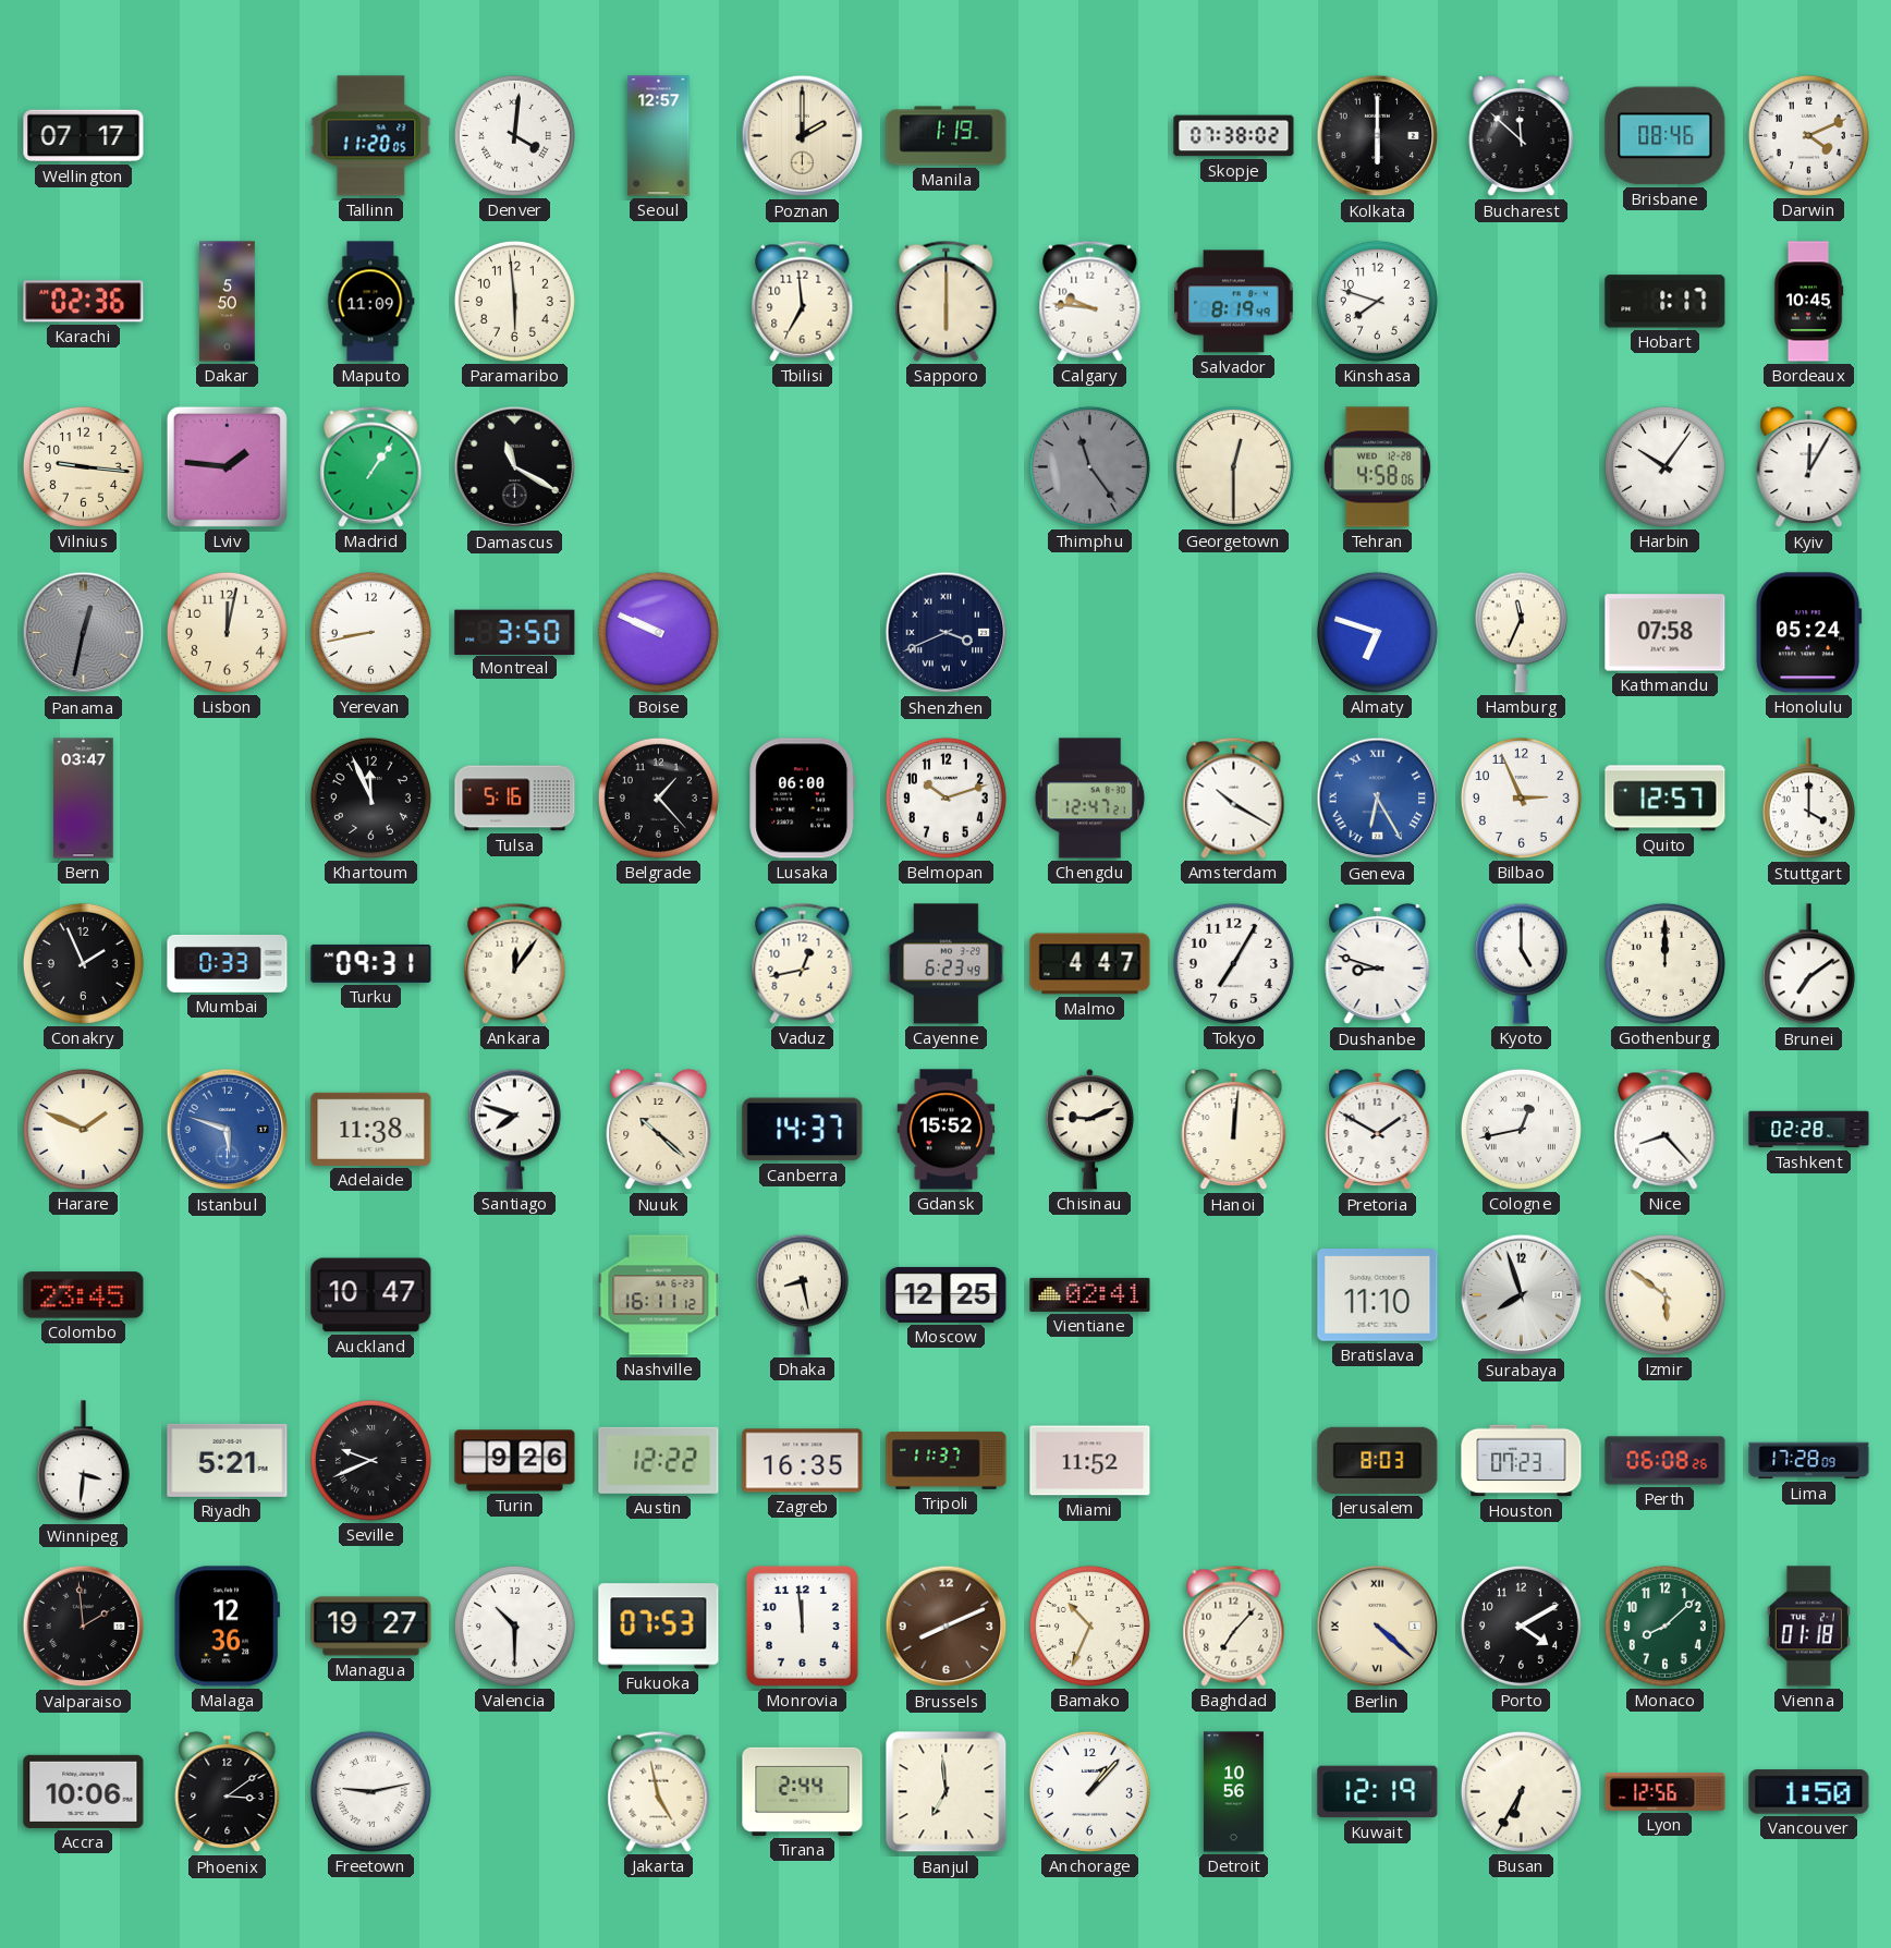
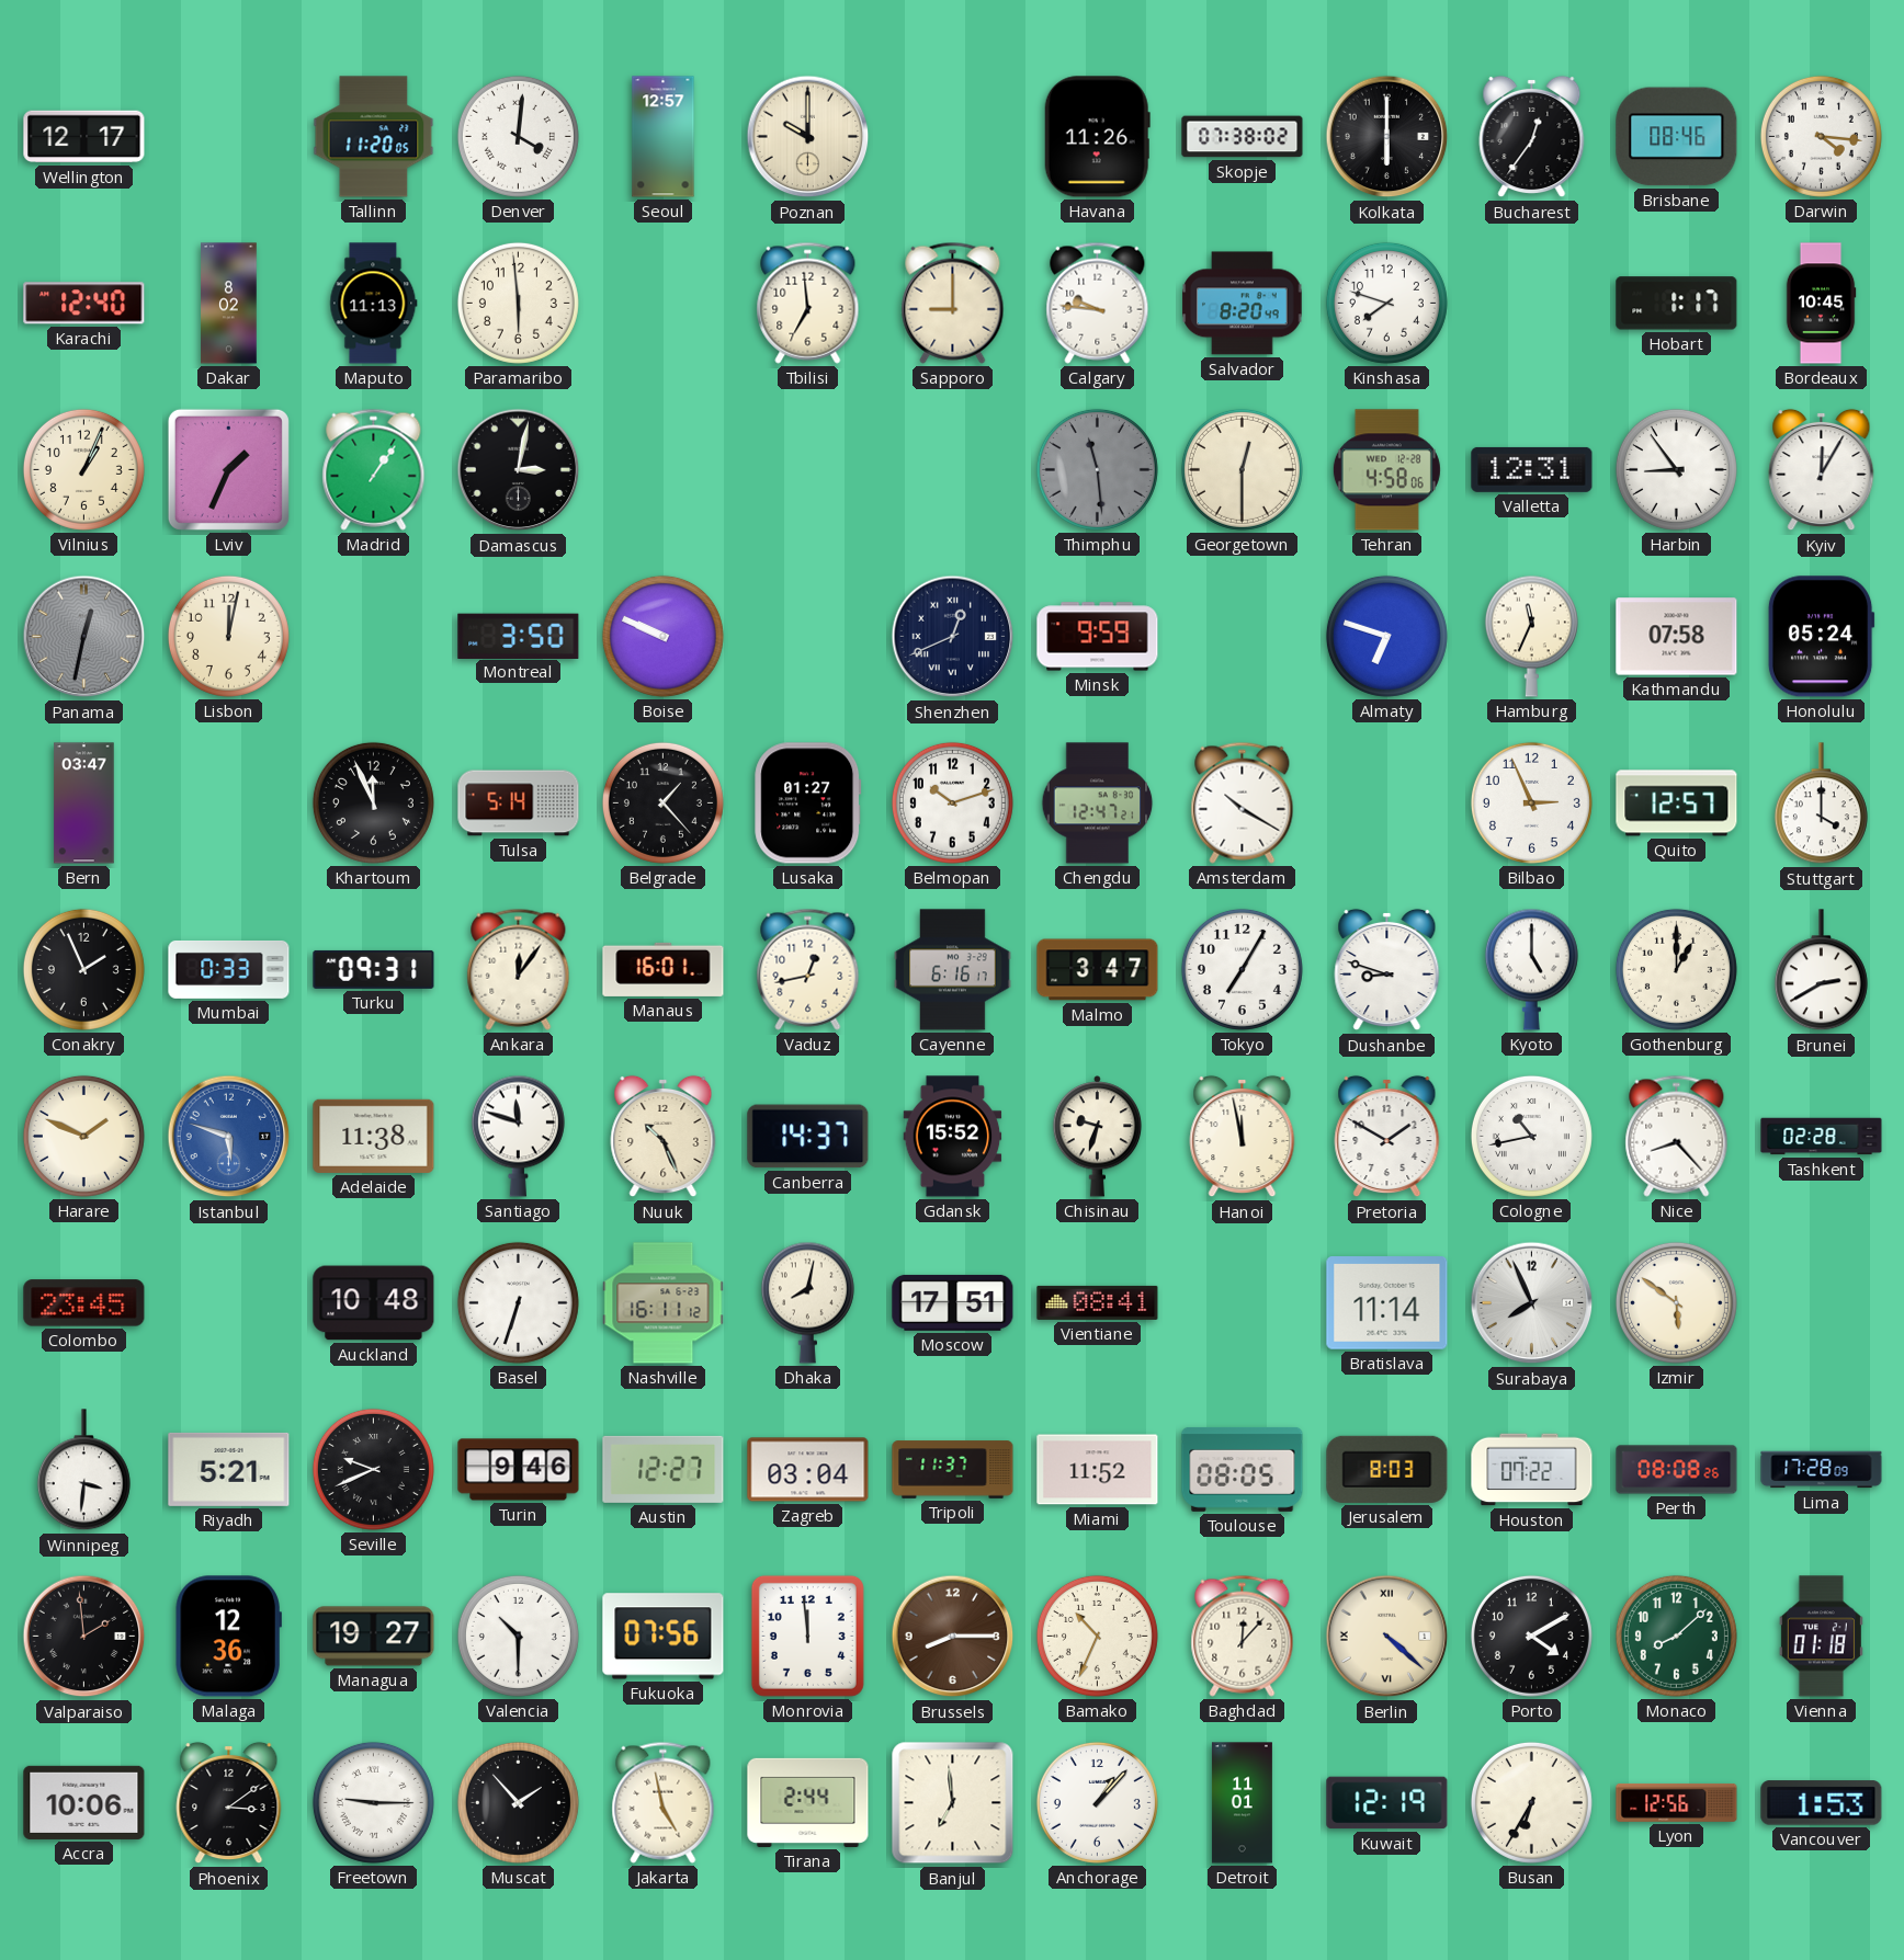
Wellington: 07:17 -> 12:17 (84, 137)
Poznan: 2:00 -> 10:00 (808, 137)
Manila: 1:19 -> none (947, 136)
Havana: none -> 11:26 (1097, 137)
Bucharest: 11:52 -> 12:36 (1532, 137)
Darwin: 4:11 -> 4:16 (1821, 136)
Karachi: 02:36 -> 12:40 (84, 304)
Dakar: 5:50 -> 8:02 (229, 304)
Maputo: 11:09 -> 11:13 (374, 304)
Sapporo: 6:00 -> 9:00 (953, 303)
Salvador: 8:19 -> 8:20 (1243, 304)
Vilnius: 9:16 -> 1:04 (83, 469)
Lviv: 1:46 -> 1:34 (228, 469)
Damascus: 11:20 -> 3:02 (519, 470)
Thimphu: 11:24 -> 11:29 (1097, 469)
Valletta: none -> 12:31 (1532, 469)
Harbin: 10:06 -> 8:54 (1676, 469)
Yerevan: 8:43 -> none (370, 632)
Shenzhen: 3:41 -> 12:41 (953, 637)
Minsk: none -> 9:59 (1098, 637)
Tulsa: 5:16 -> 5:14 (519, 804)
Lusaka: 06:00 -> 01:27 (808, 804)
Geneva: 6:25 -> none (1378, 799)
Manaus: none -> 16:01 (664, 969)
Cayenne: 6:23 -> 6:16 (953, 970)
Malmo: 4:47 -> 3:47 (1098, 970)
Gothenburg: 12:00 -> 1:00 (1676, 969)
Brunei: 7:09 -> 2:40 (1821, 970)
Santiago: 7:48 -> 11:48 (518, 1136)
Nuuk: 10:22 -> 10:26 (664, 1137)
Chisinau: 9:11 -> 9:33 (1098, 1137)
Hanoi: 12:01 -> 11:58 (1243, 1137)
Cologne: 12:43 -> 10:43 (1531, 1136)
Auckland: 10:47 -> 10:48 (374, 1303)
Basel: none -> 6:33 (518, 1302)
Dhaka: 8:28 -> 8:02 (807, 1302)
Moscow: 12:25 -> 17:51 (953, 1302)
Vientiane: 02:41 -> 08:41 (1098, 1302)
Bratislava: 11:10 -> 11:14 (1387, 1303)
Surabaya: 7:57 -> 7:56 (1532, 1303)
Turin: 9:26 -> 9:46 (519, 1470)
Austin: 12:22 -> 12:27 (664, 1469)
Zagreb: 16:35 -> 03:04 (808, 1470)
Toulouse: none -> 08:05 (1243, 1469)
Houston: 07:23 -> 07:22 (1532, 1470)
Perth: 06:08 -> 08:08 (1677, 1470)
Fukuoka: 07:53 -> 07:56 (664, 1637)
Brussels: 8:11 -> 8:15 (953, 1637)
Baghdad: 7:07 -> 12:07 (1243, 1636)
Freetown: 9:13 -> 9:15 (373, 1802)
Muscat: none -> 1:53 (518, 1802)
Detroit: 10:56 -> 11:01 (1242, 1803)
Vancouver: 1:50 -> 1:53 (1822, 1803)
